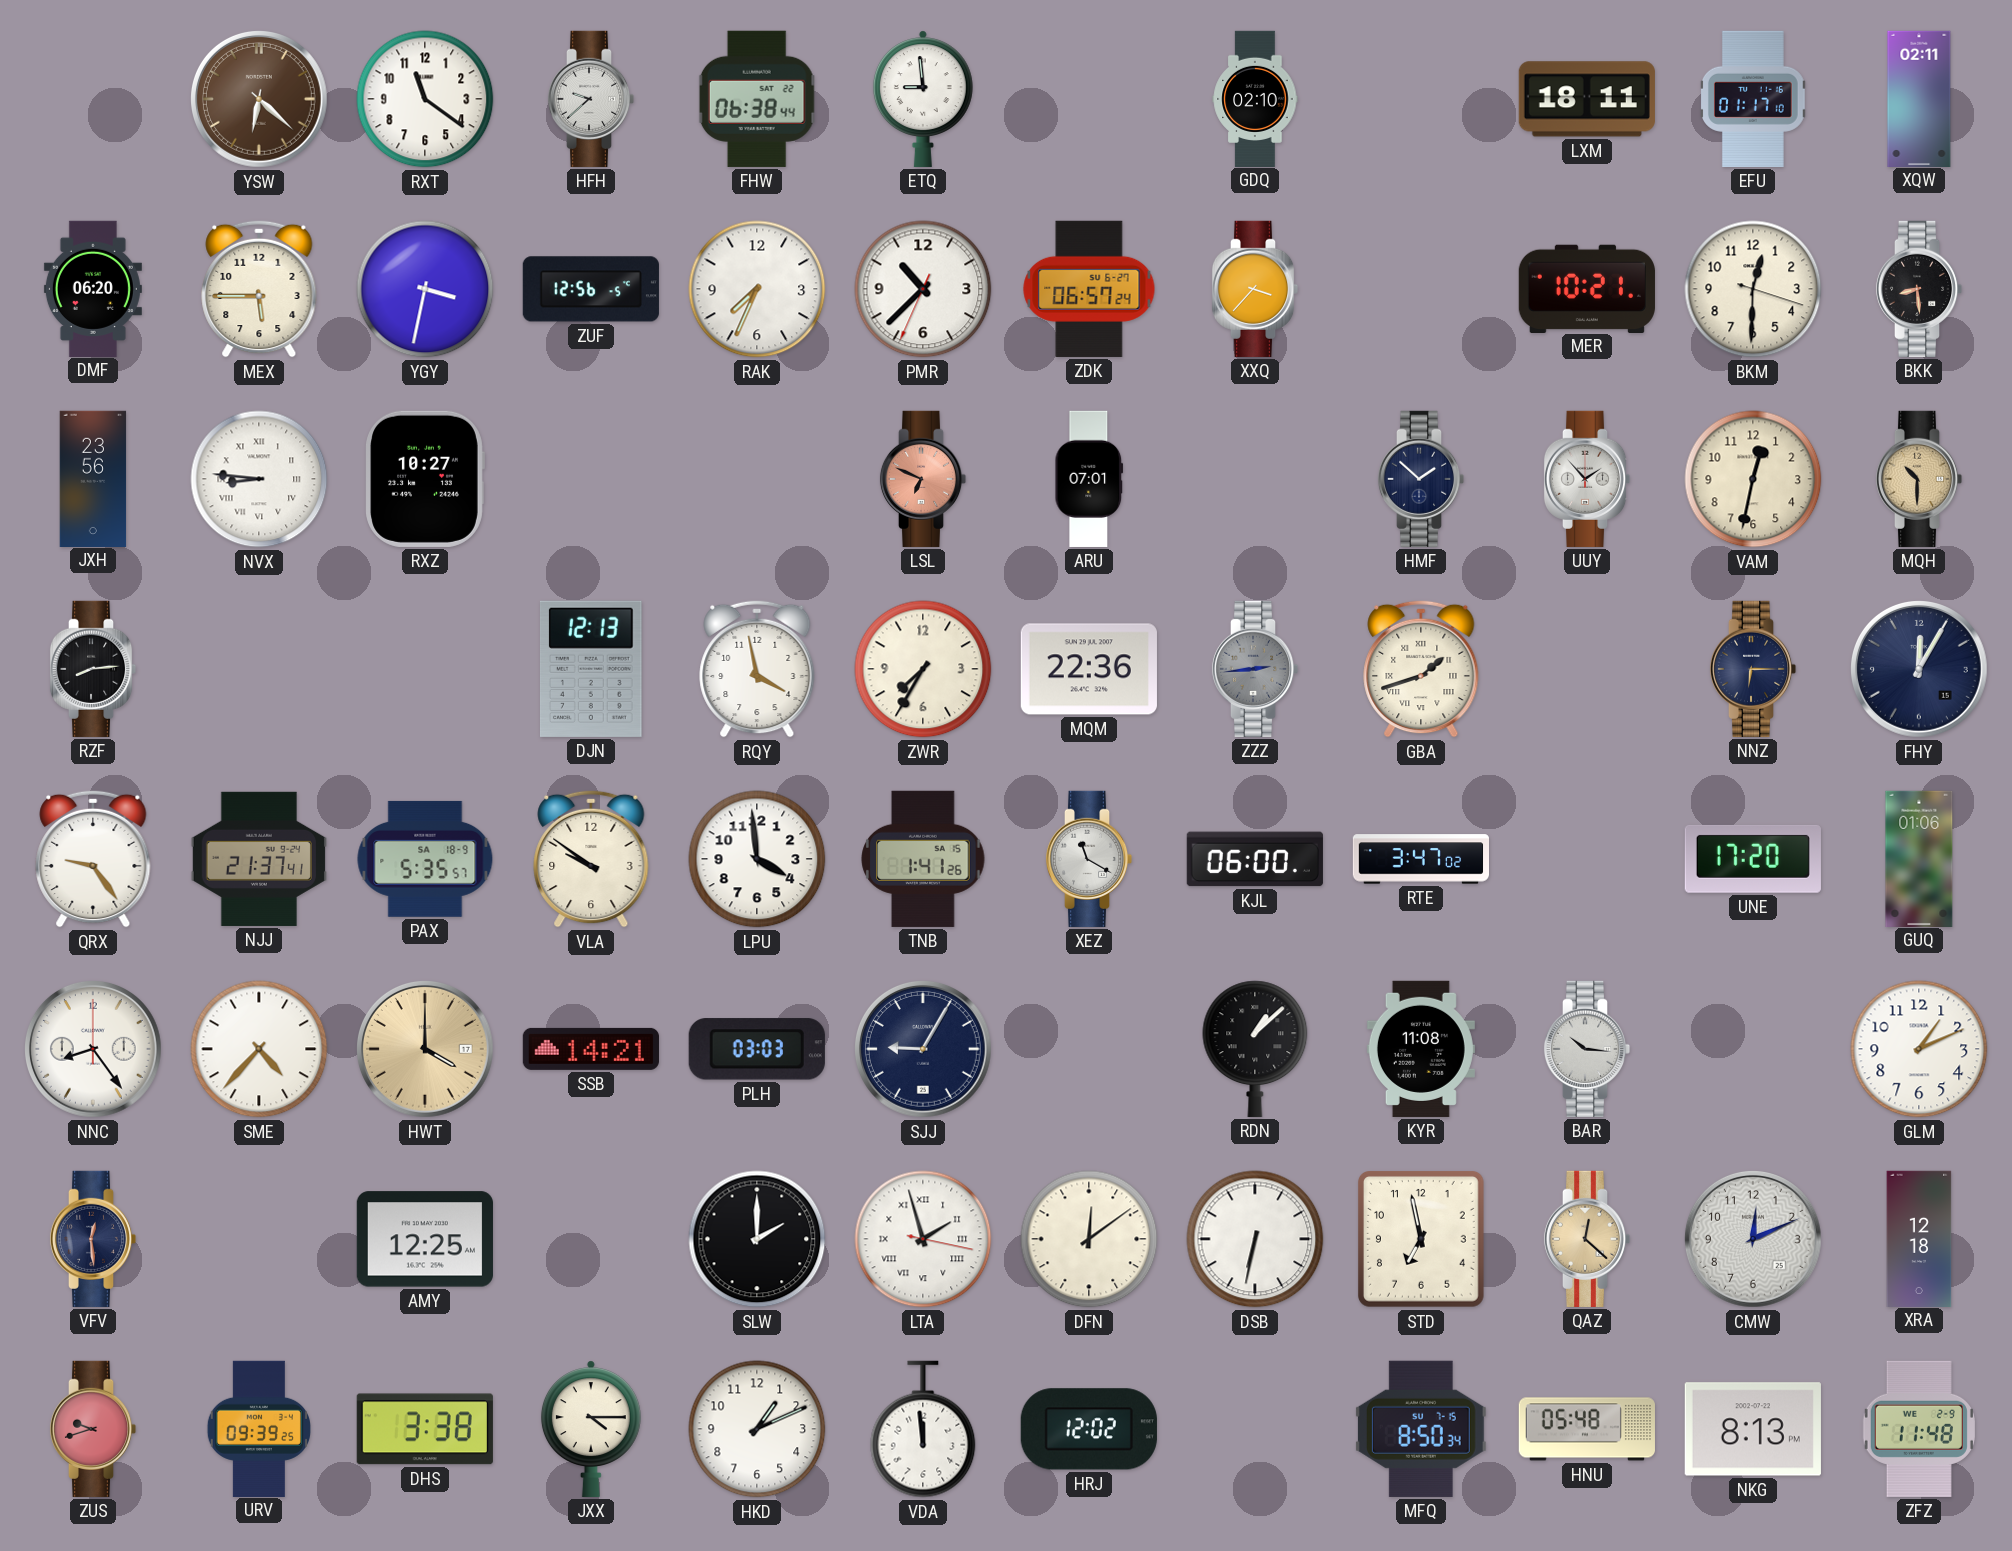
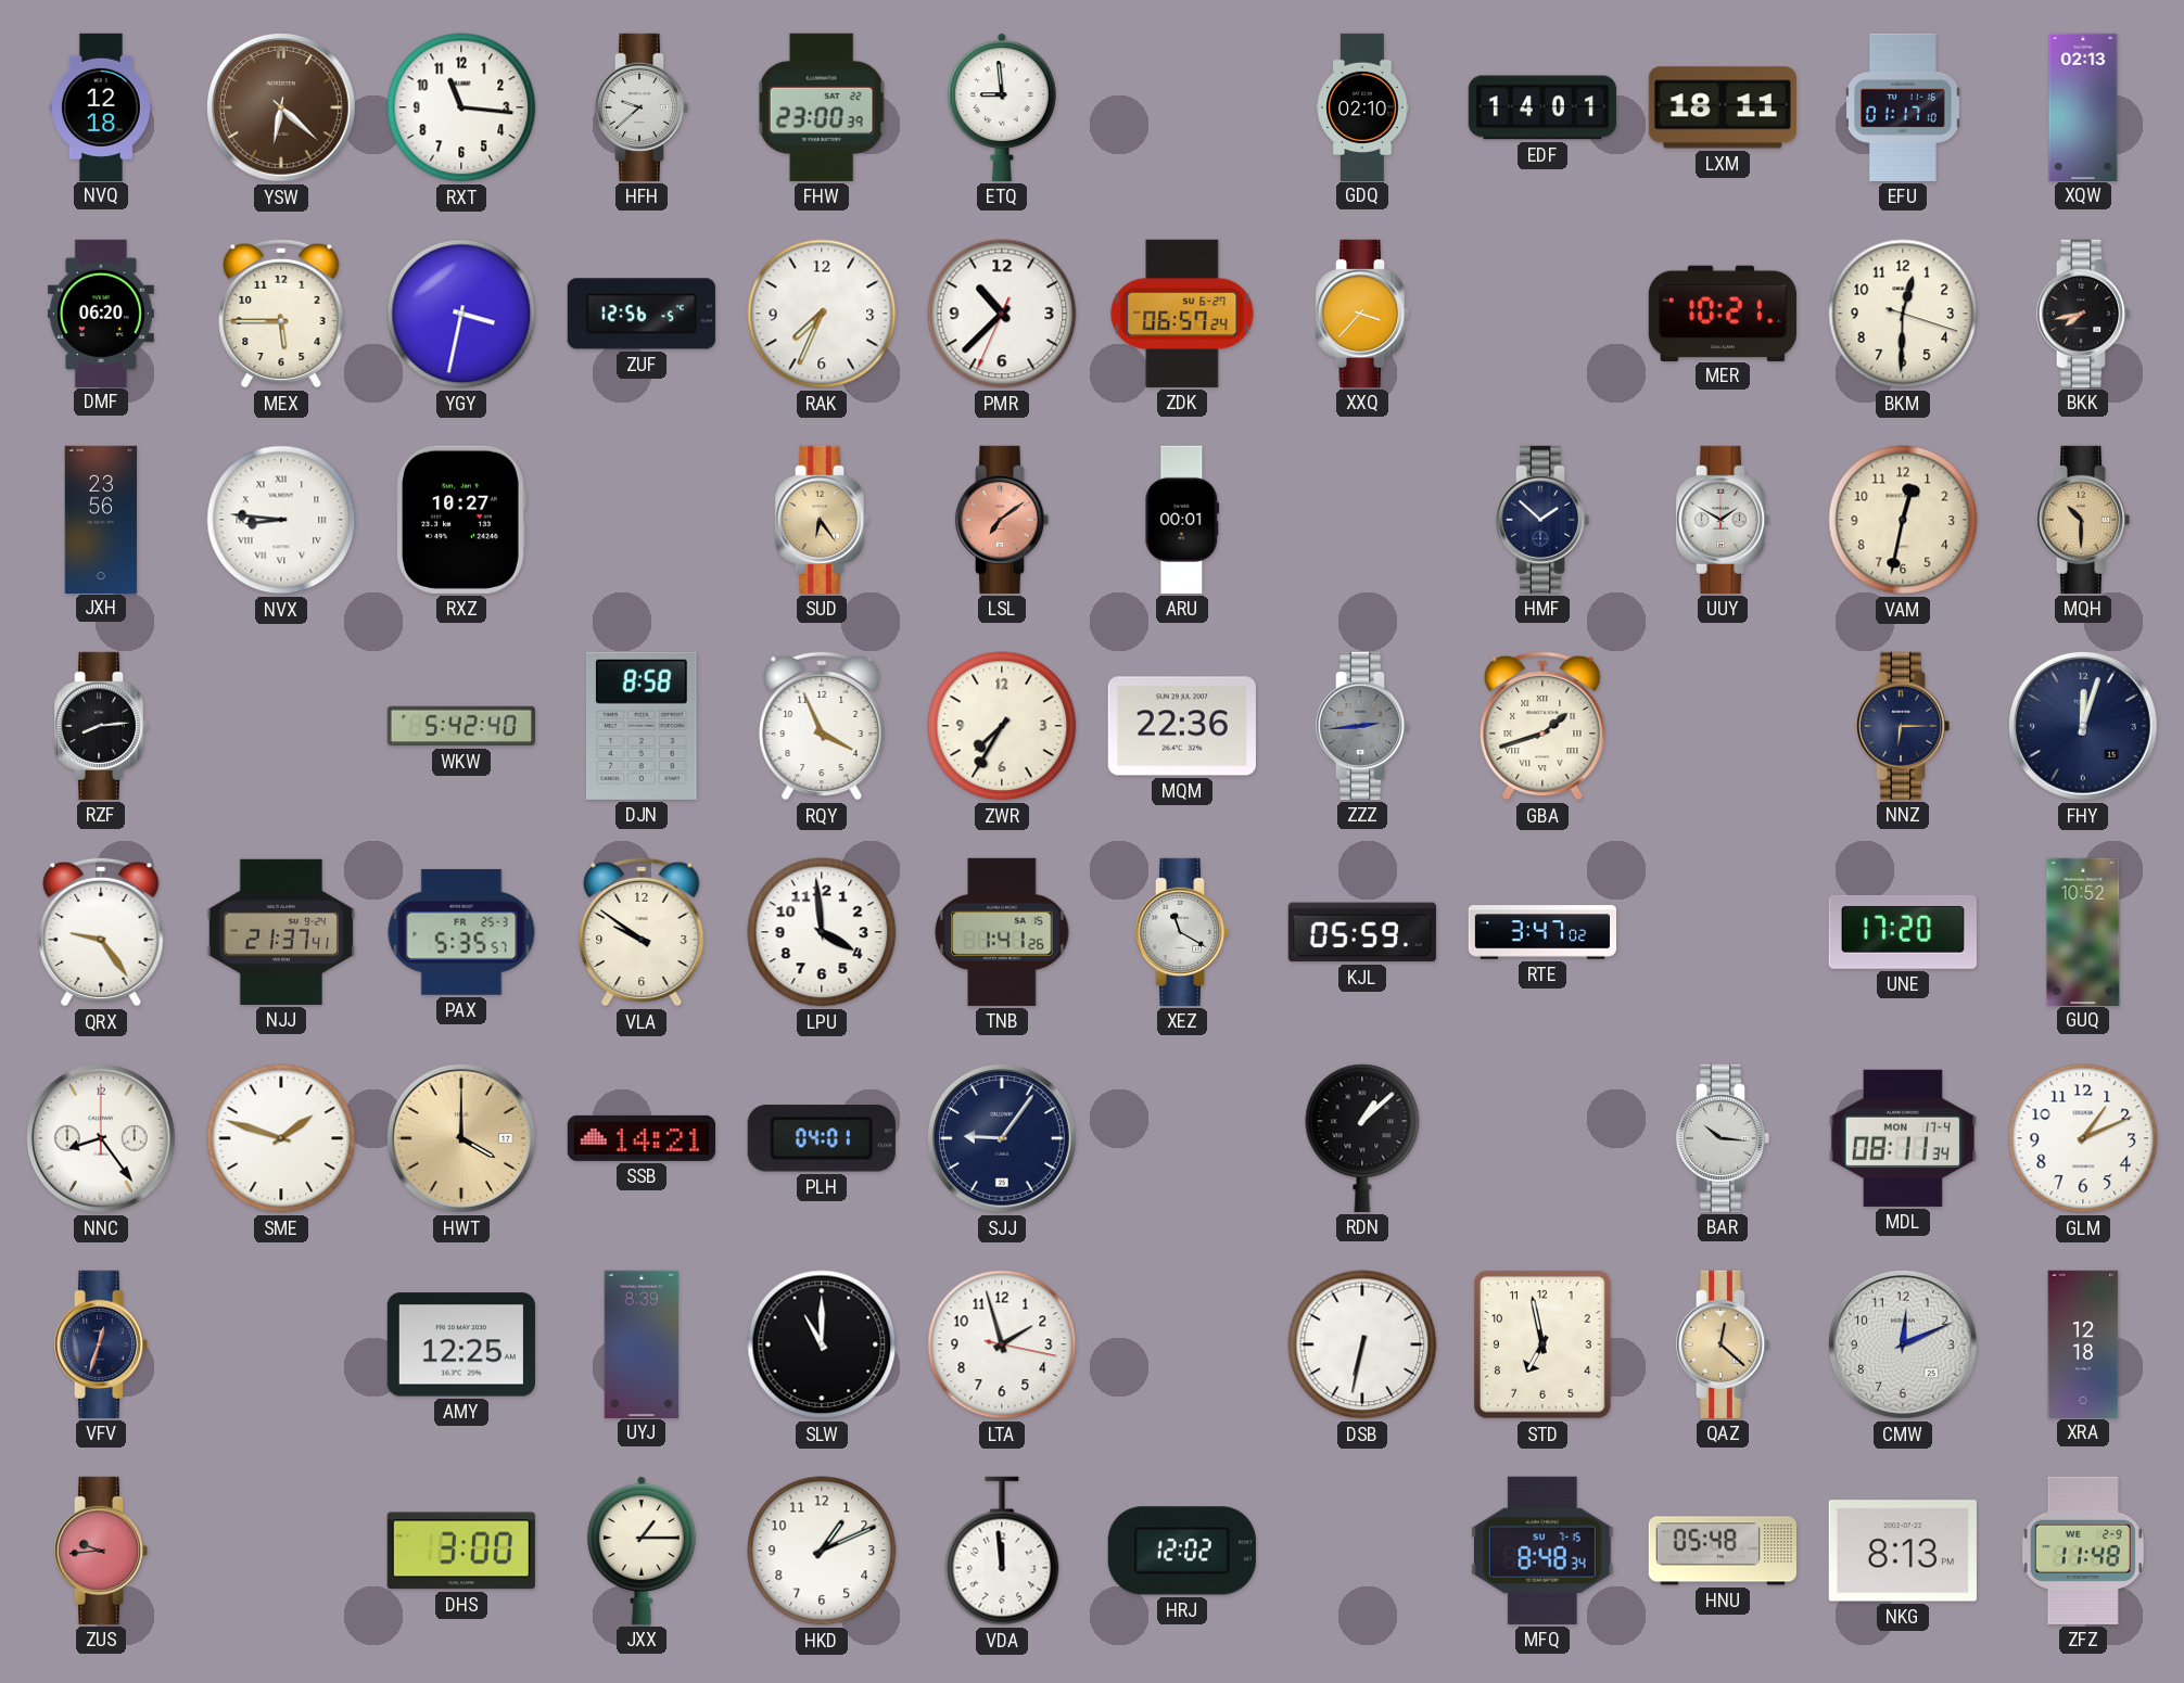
NVQ: none -> 12:18 (101, 106)
RXT: 11:21 -> 11:16 (461, 107)
FHW: 06:38 -> 23:00 (822, 107)
EDF: none -> 14:01 (1542, 107)
XQW: 02:11 -> 02:13 (2083, 106)
BKK: 8:29 -> 7:43 (2083, 314)
SUD: none -> 6:24 (822, 520)
LSL: 6:49 -> 7:09 (1002, 520)
ARU: 07:01 -> 00:01 (1182, 520)
UUY: 1:53 -> 1:50 (1723, 520)
WKW: none -> 5:42 (460, 726)
DJN: 12:13 -> 8:58 (642, 726)
RQY: 3:58 -> 3:56 (822, 726)
FHY: 12:05 -> 12:03 (2083, 726)
PAX date: SA 18-9 -> FR 25-3 (461, 932)
KJL: 06:00 -> 05:59 (1362, 932)
GUQ: 01:06 -> 10:52 (2083, 931)
SME: 4:37 -> 1:48 (281, 1138)
PLH: 03:03 -> 04:01 (822, 1138)
SJJ: 9:05 -> 9:06 (1002, 1138)
KYR: 11:08 -> none (1421, 1049)
MDL: none -> 08:11 (1903, 1138)
VFV: 12:29 -> 12:33 (101, 1344)
UYJ: none -> 8:39 (642, 1343)
SLW: 2:00 -> 11:00 (822, 1344)
LTA numerals: Roman -> Arabic (1002, 1344)
DFN: 12:09 -> none (1089, 1239)
ZUS: 9:42 -> 9:44 (101, 1551)
URV: 09:39 -> none (259, 1428)
DHS: 3:38 -> 3:00 (461, 1551)
JXX: 4:15 -> 1:15 (642, 1551)
MFQ: 8:50 -> 8:48 (1542, 1551)
